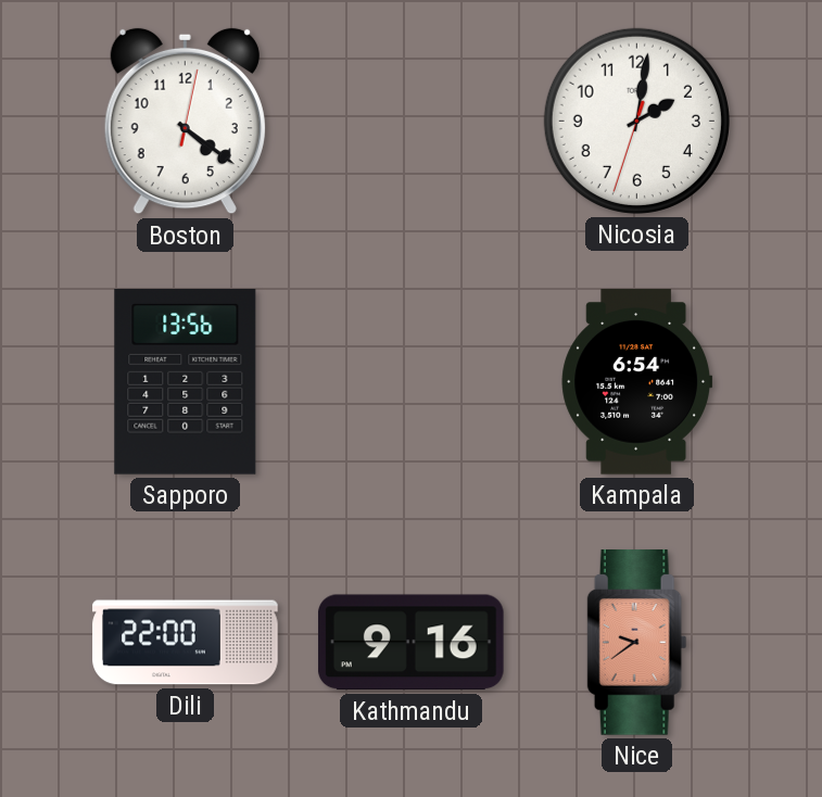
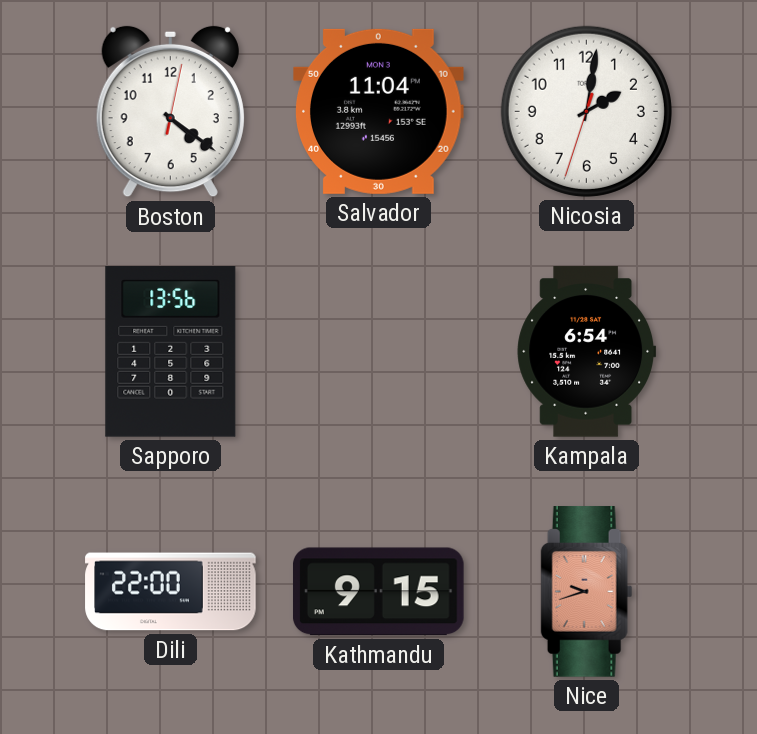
Salvador: none -> 11:04 (379, 111)
Kathmandu: 9:16 -> 9:15 (378, 592)
Nice: 9:39 -> 9:42 (587, 592)
